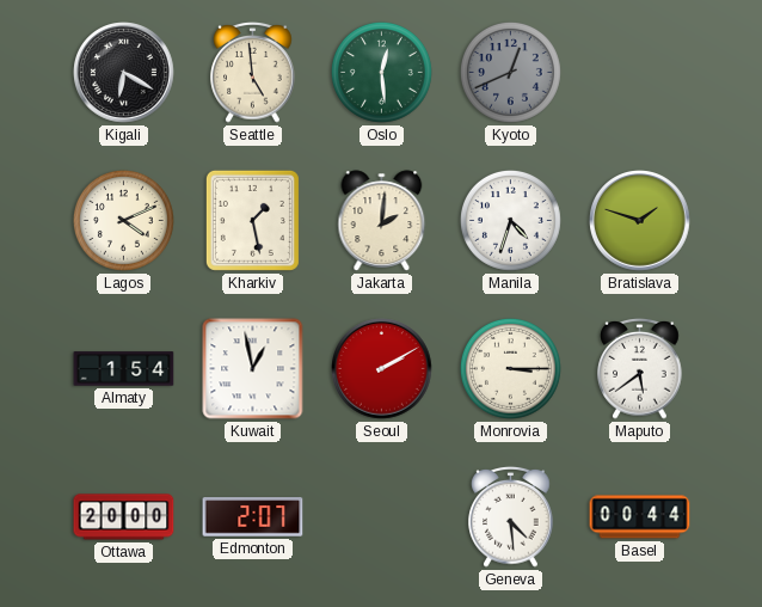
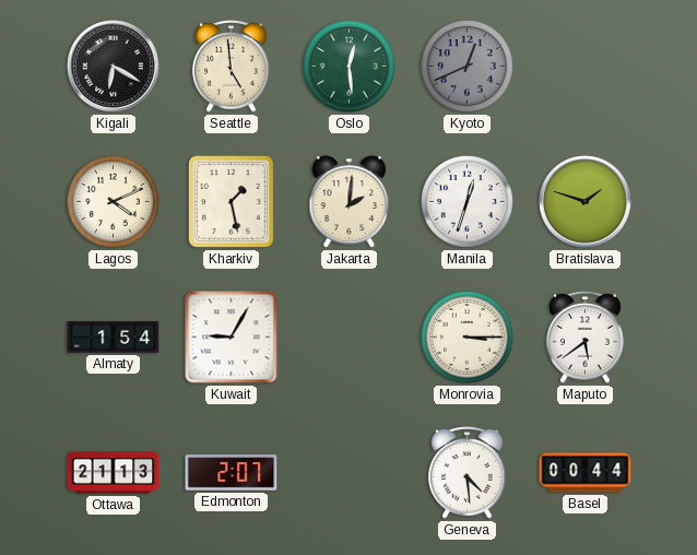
Manila: 4:33 -> 12:33 (466, 201)
Kuwait: 12:58 -> 9:05 (232, 338)
Seoul: 2:10 -> none (382, 369)
Ottawa: 20:00 -> 21:13 (114, 473)
